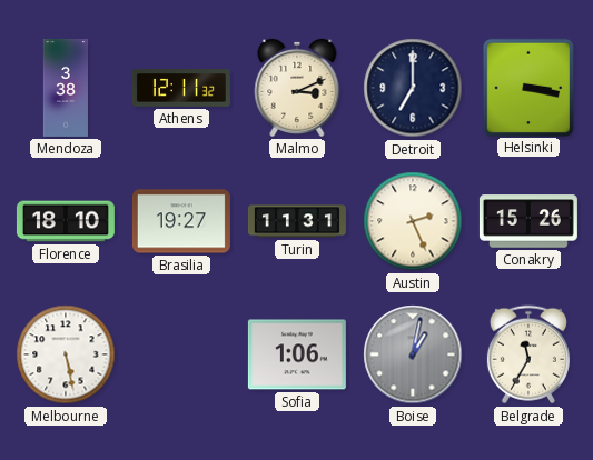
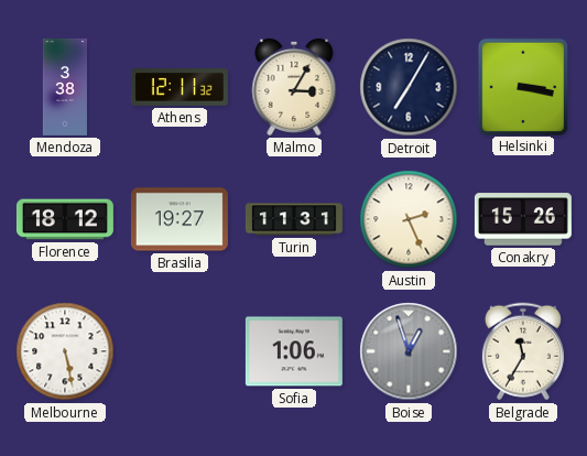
Malmo: 3:11 -> 3:05 (294, 87)
Detroit: 7:00 -> 7:05 (409, 87)
Florence: 18:10 -> 18:12 (65, 219)
Boise: 1:02 -> 12:57 (409, 351)
